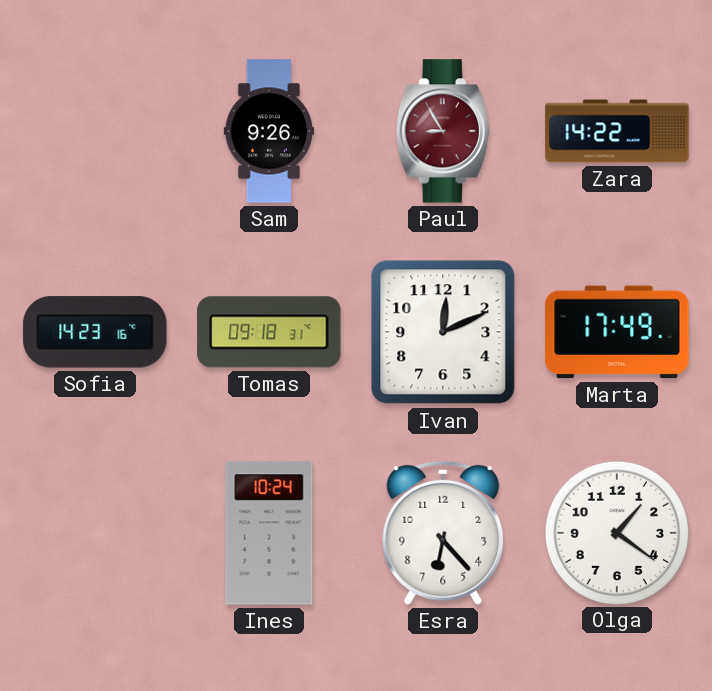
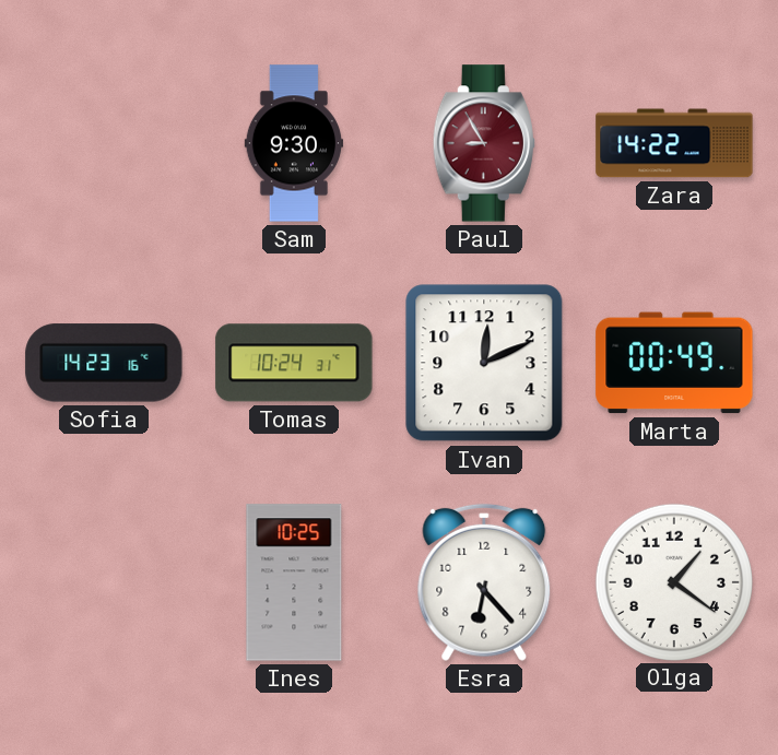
Sam: 9:26 -> 9:30 (293, 143)
Tomas: 09:18 -> 10:24 (294, 363)
Marta: 17:49 -> 00:49 (674, 363)
Ines: 10:24 -> 10:25 (294, 582)
